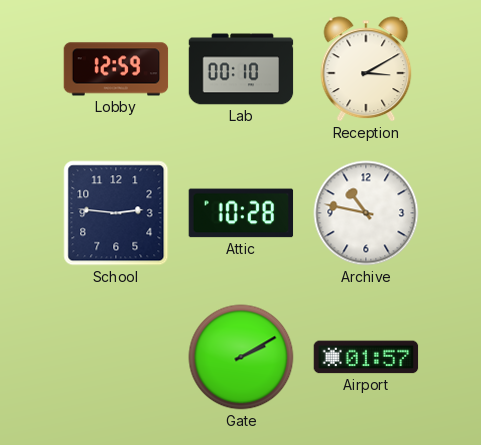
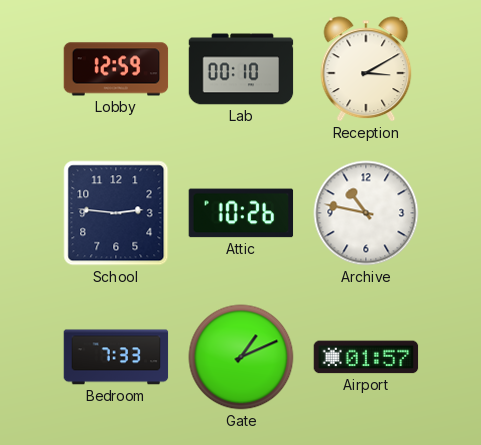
Attic: 10:28 -> 10:26 (241, 213)
Bedroom: none -> 7:33 (116, 357)
Gate: 2:10 -> 1:11 (241, 357)
